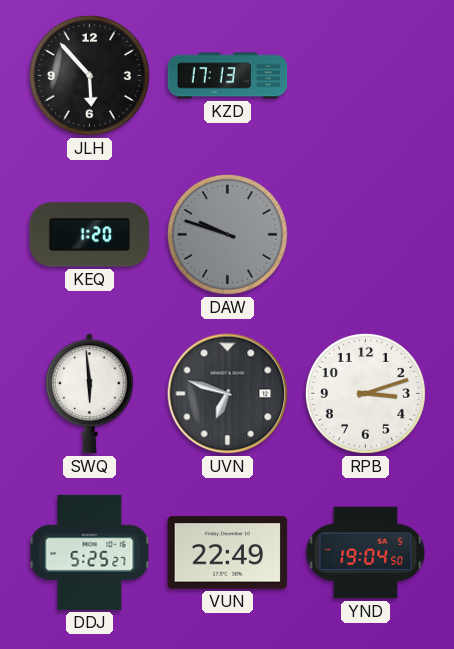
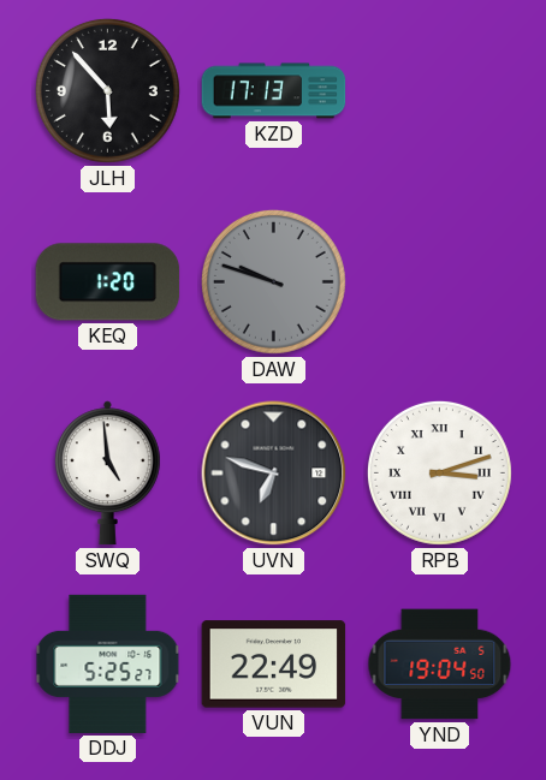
SWQ: 5:59 -> 4:59 (107, 474)
RPB numerals: Arabic -> Roman (439, 472)
